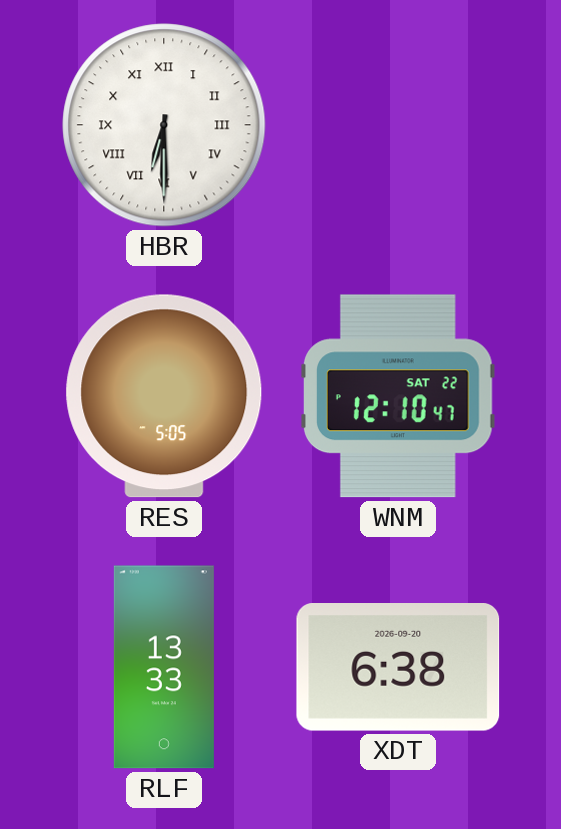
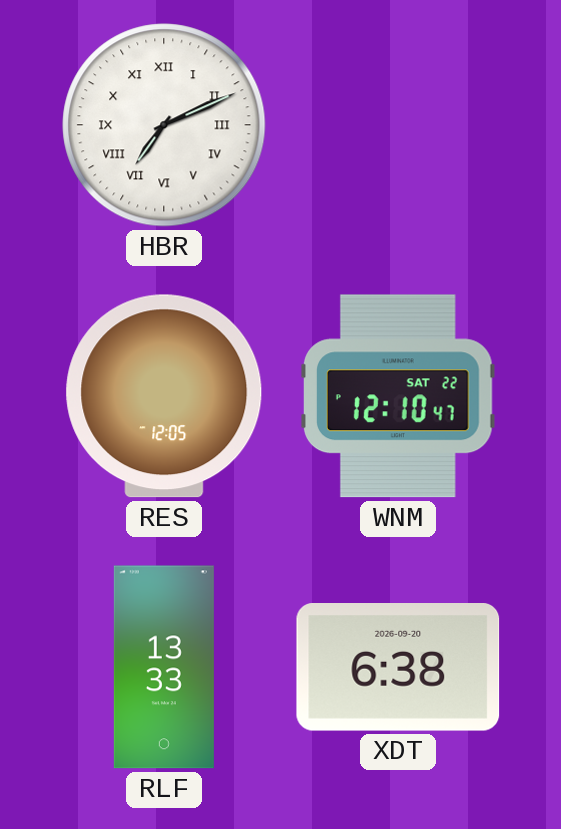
HBR: 6:30 -> 7:11 (164, 125)
RES: 5:05 -> 12:05 (164, 396)
